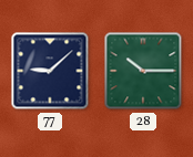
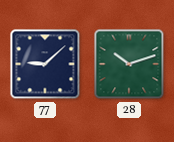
28: 10:15 -> 10:12 (129, 64)
